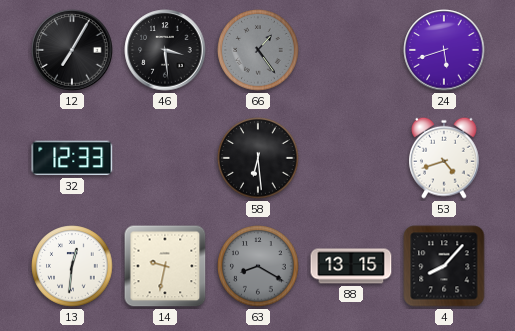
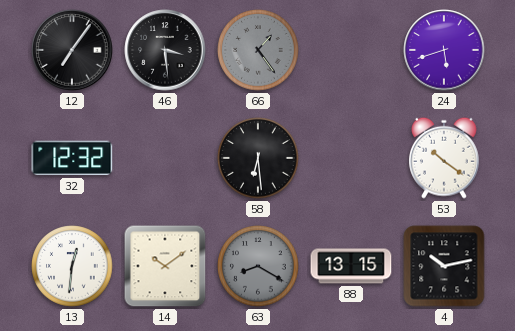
12: 7:05 -> 7:06 (72, 50)
32: 12:33 -> 12:32 (72, 158)
53: 4:42 -> 10:21 (445, 158)
14: 9:32 -> 10:09 (165, 266)
4: 8:07 -> 10:13 (444, 266)
